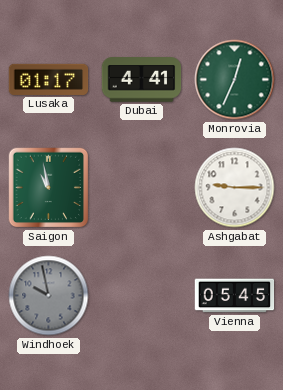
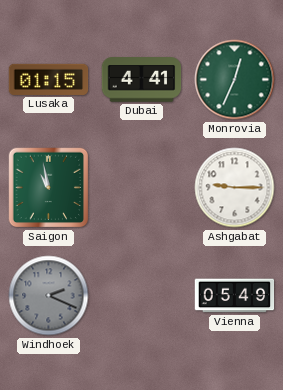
Lusaka: 01:17 -> 01:15 (49, 79)
Windhoek: 9:58 -> 2:19 (49, 296)
Vienna: 05:45 -> 05:49 (235, 296)
